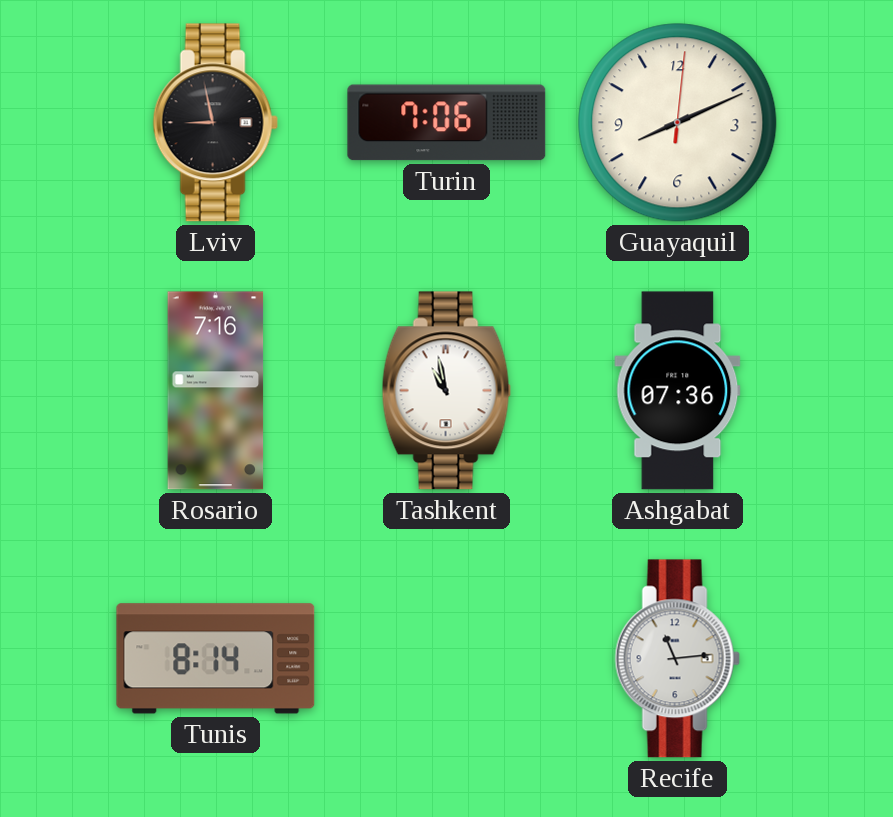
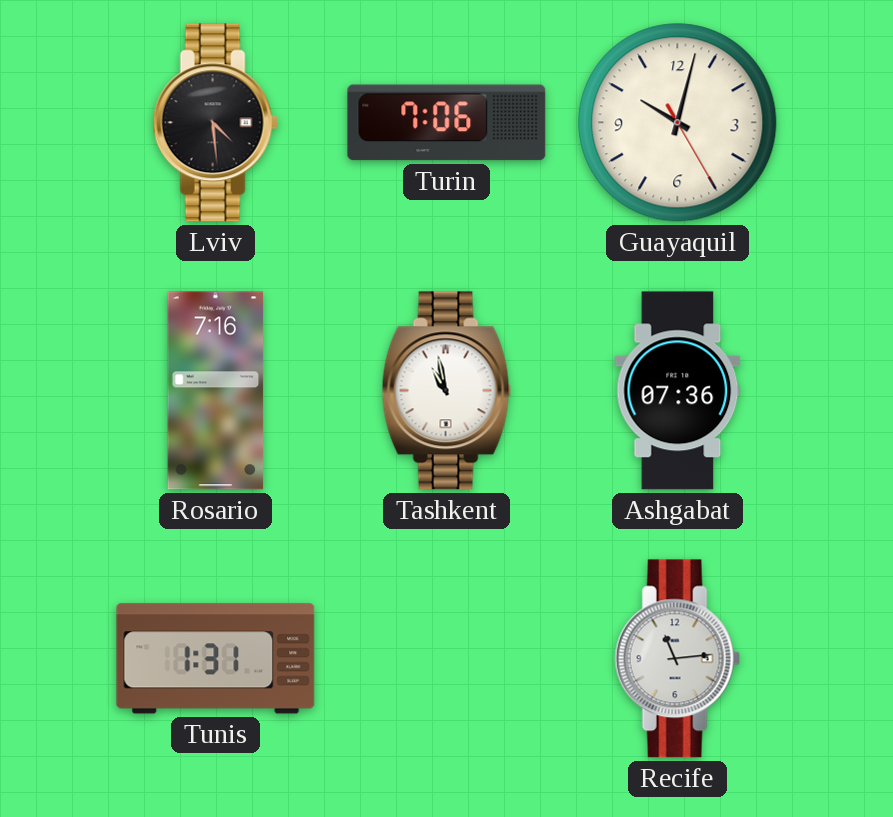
Lviv: 8:58 -> 4:29 (215, 123)
Guayaquil: 8:11 -> 10:02 (678, 123)
Tunis: 8:14 -> 1:31 (216, 659)
